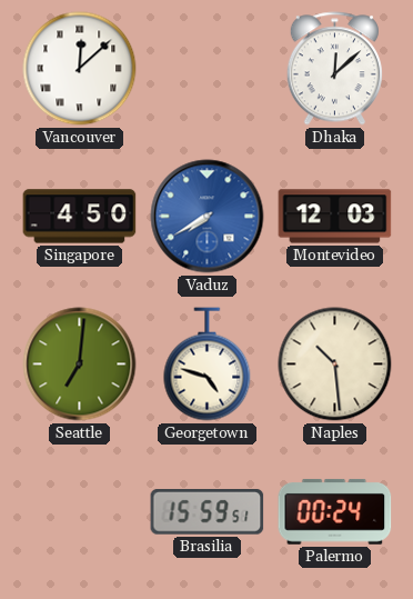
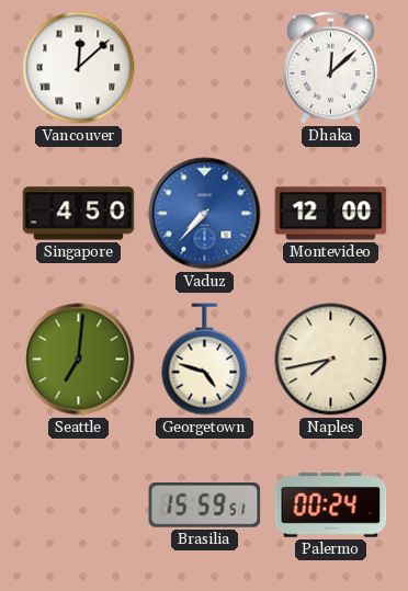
Vaduz: 7:40 -> 7:37 (205, 214)
Montevideo: 12:03 -> 12:00 (331, 214)
Naples: 10:29 -> 7:43 (331, 360)
